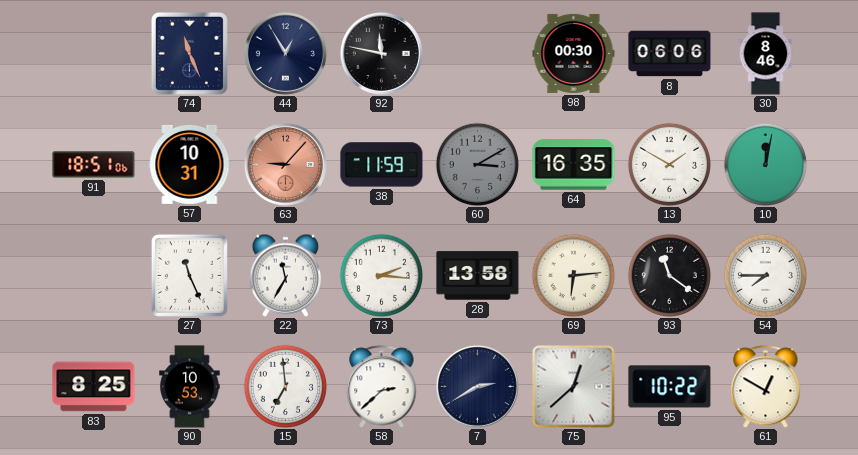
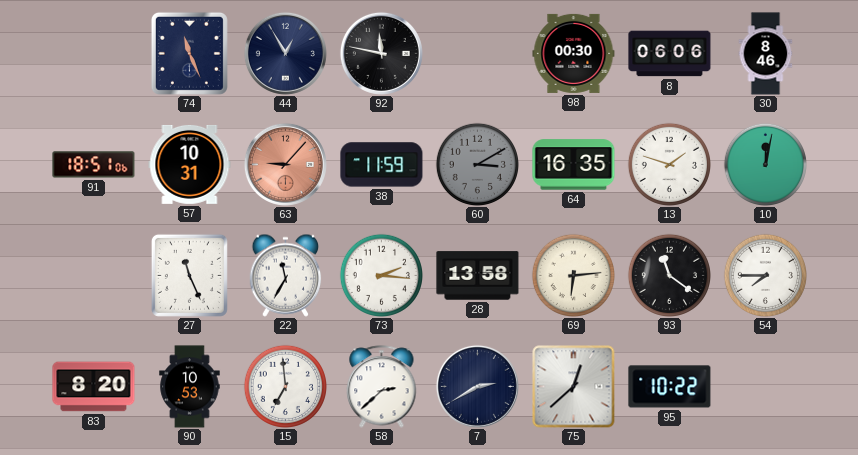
13: 1:50 -> 1:48 (669, 164)
83: 8:25 -> 8:20 (94, 387)
61: 12:50 -> none (766, 387)
